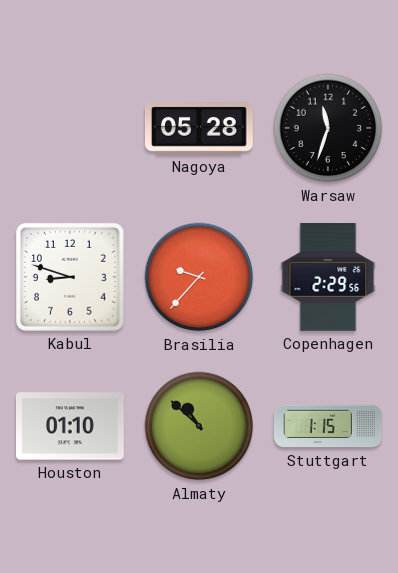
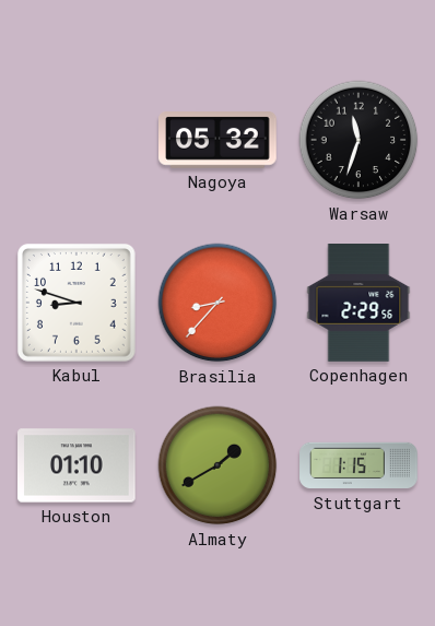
Nagoya: 05:28 -> 05:32 (219, 141)
Brasilia: 9:37 -> 8:37 (217, 303)
Almaty: 10:52 -> 1:40 (217, 465)
